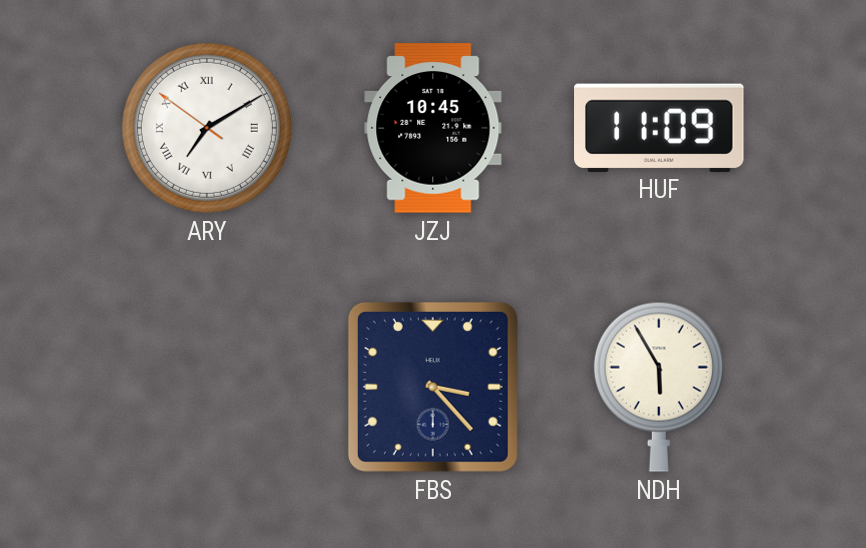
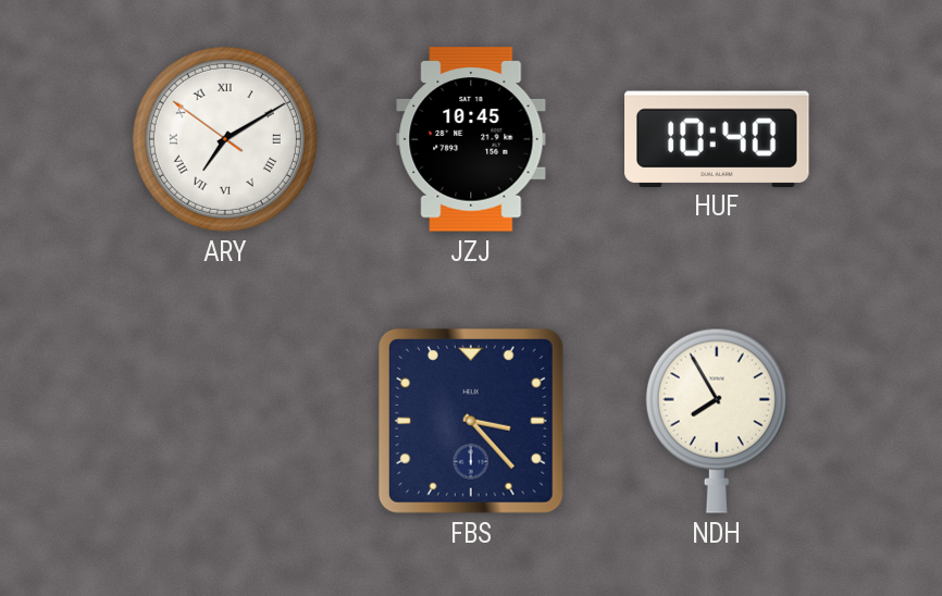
HUF: 11:09 -> 10:40 (717, 138)
NDH: 5:55 -> 7:55 (717, 421)
